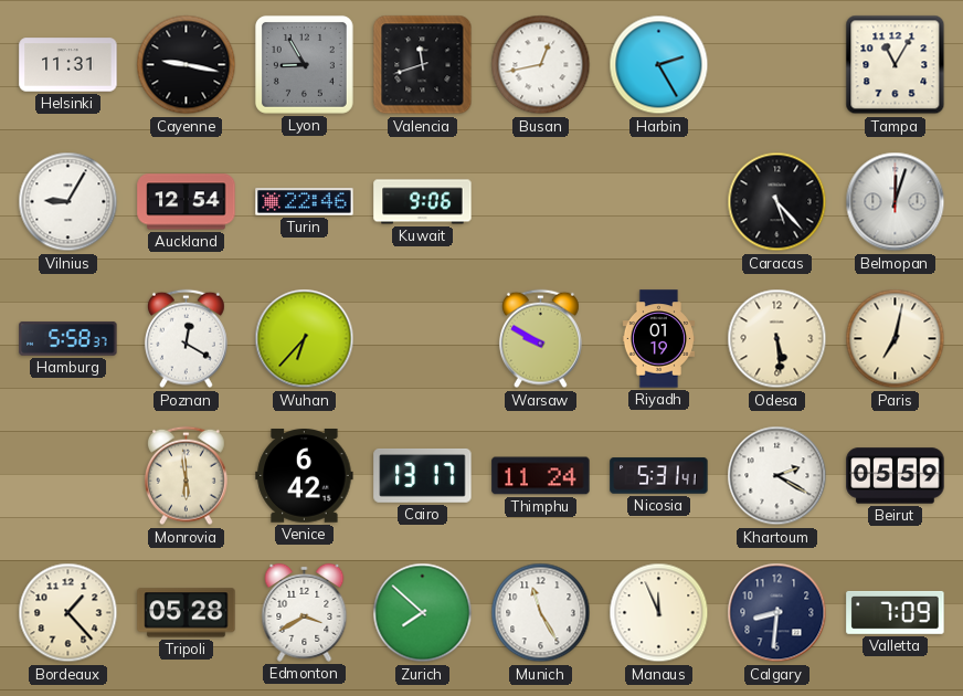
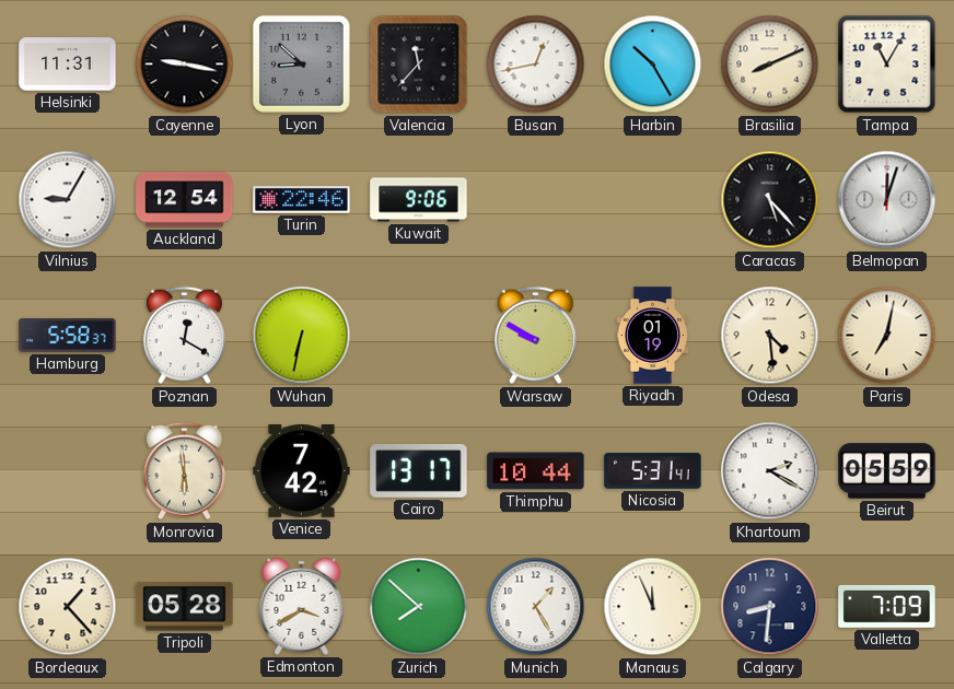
Lyon: 8:55 -> 8:52 (301, 63)
Valencia: 11:42 -> 11:37 (419, 65)
Harbin: 2:25 -> 10:25 (653, 65)
Brasilia: none -> 8:11 (770, 65)
Wuhan: 6:37 -> 6:32 (302, 336)
Odesa: 5:29 -> 4:29 (770, 336)
Venice: 6:42 -> 7:42 (302, 471)
Thimphu: 11:24 -> 10:44 (536, 471)
Munich: 11:25 -> 1:25 (536, 607)
